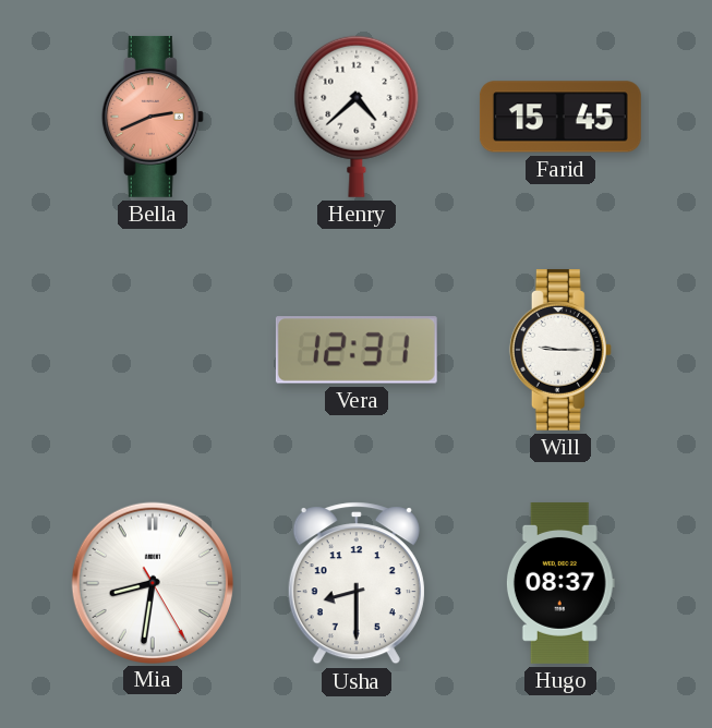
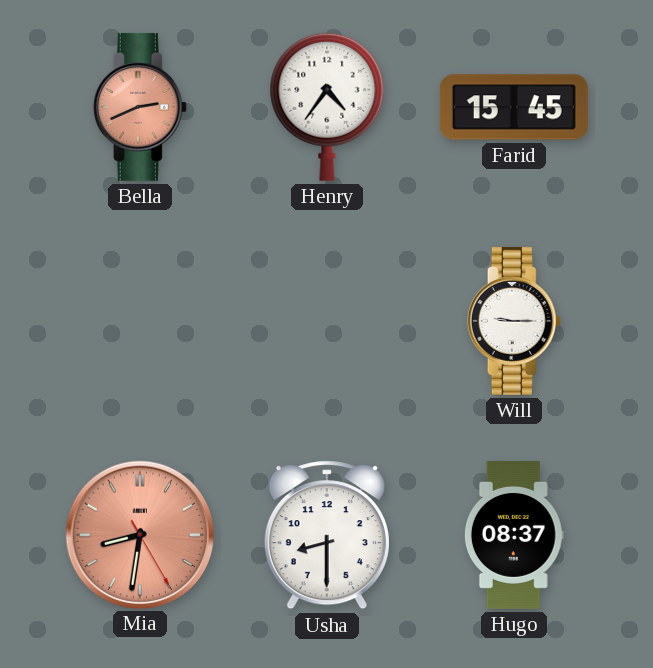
Henry: 4:38 -> 4:36 (327, 107)
Vera: 12:31 -> none (357, 350)
Mia dial: white -> salmon (139, 534)
